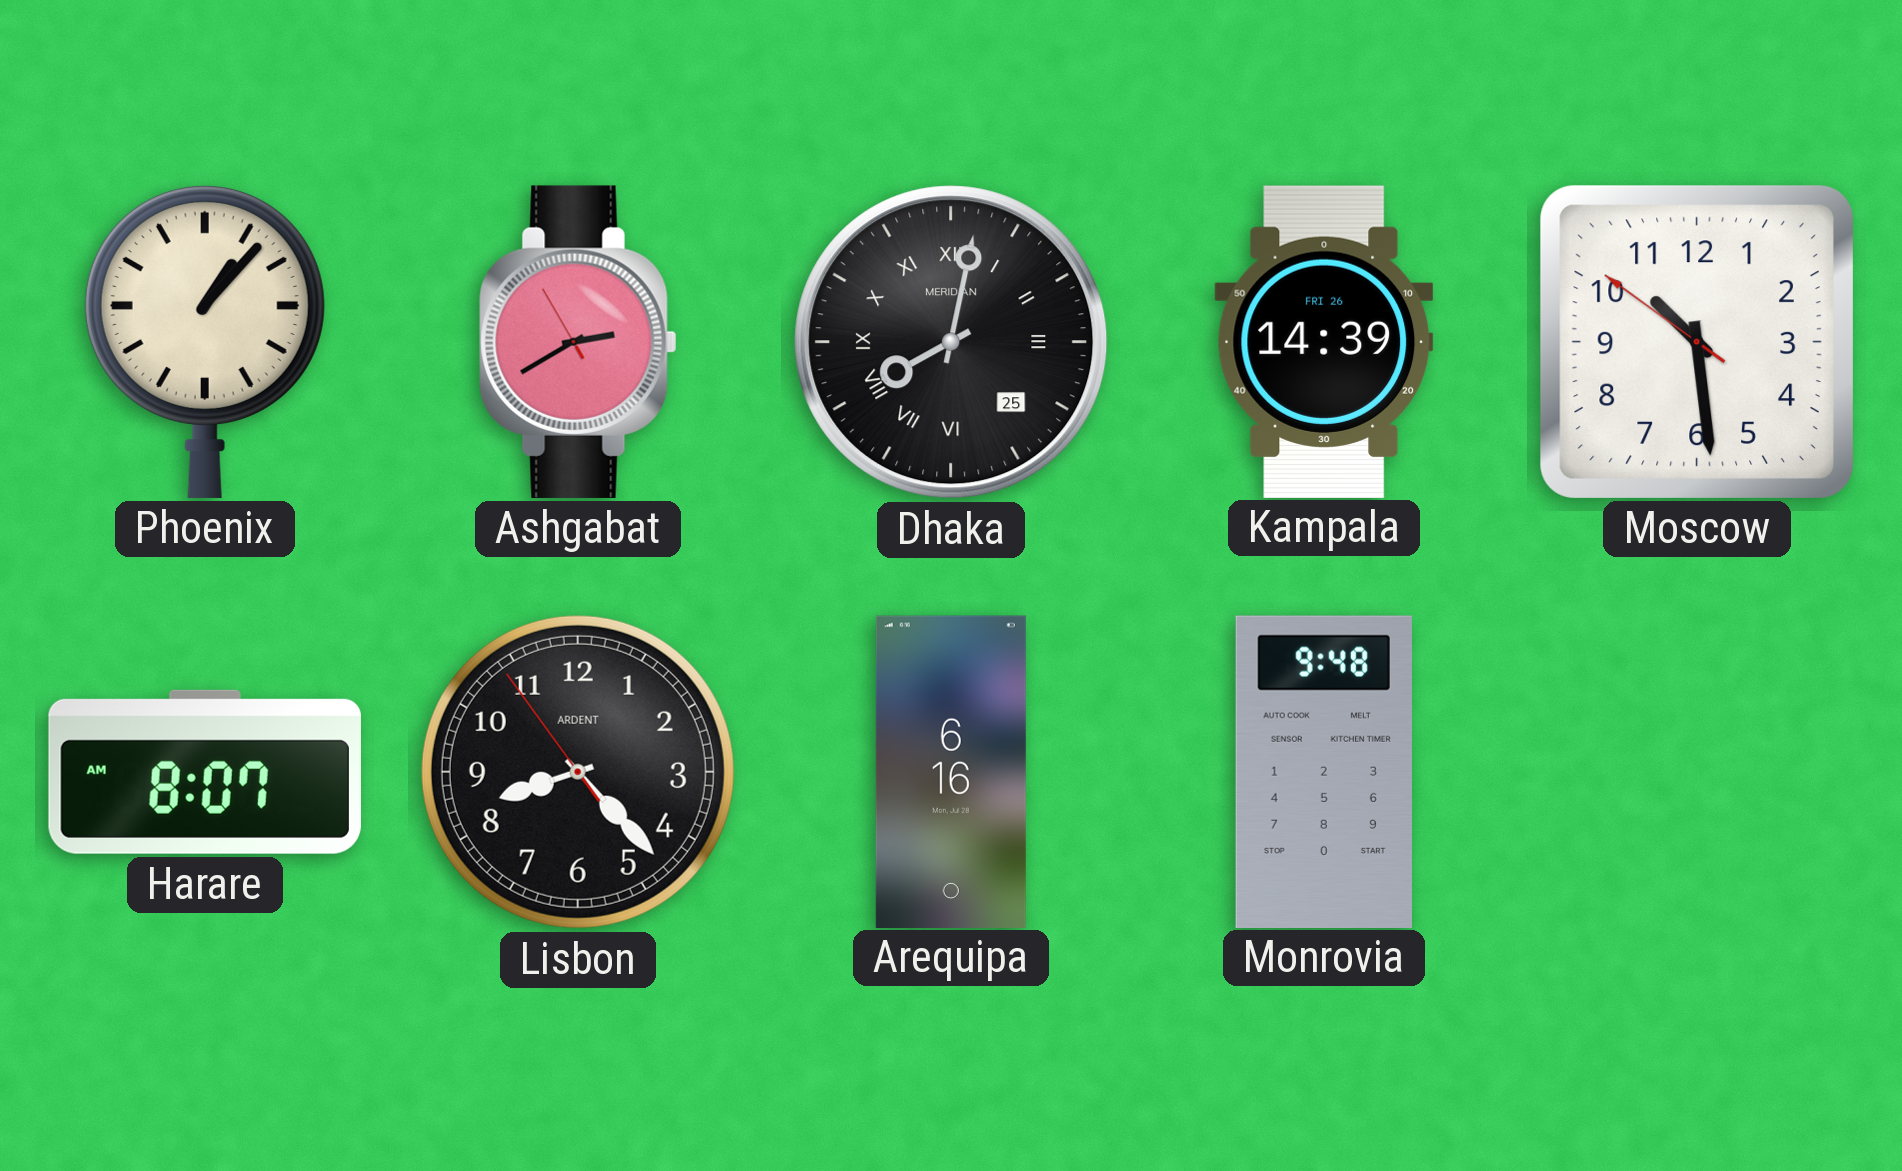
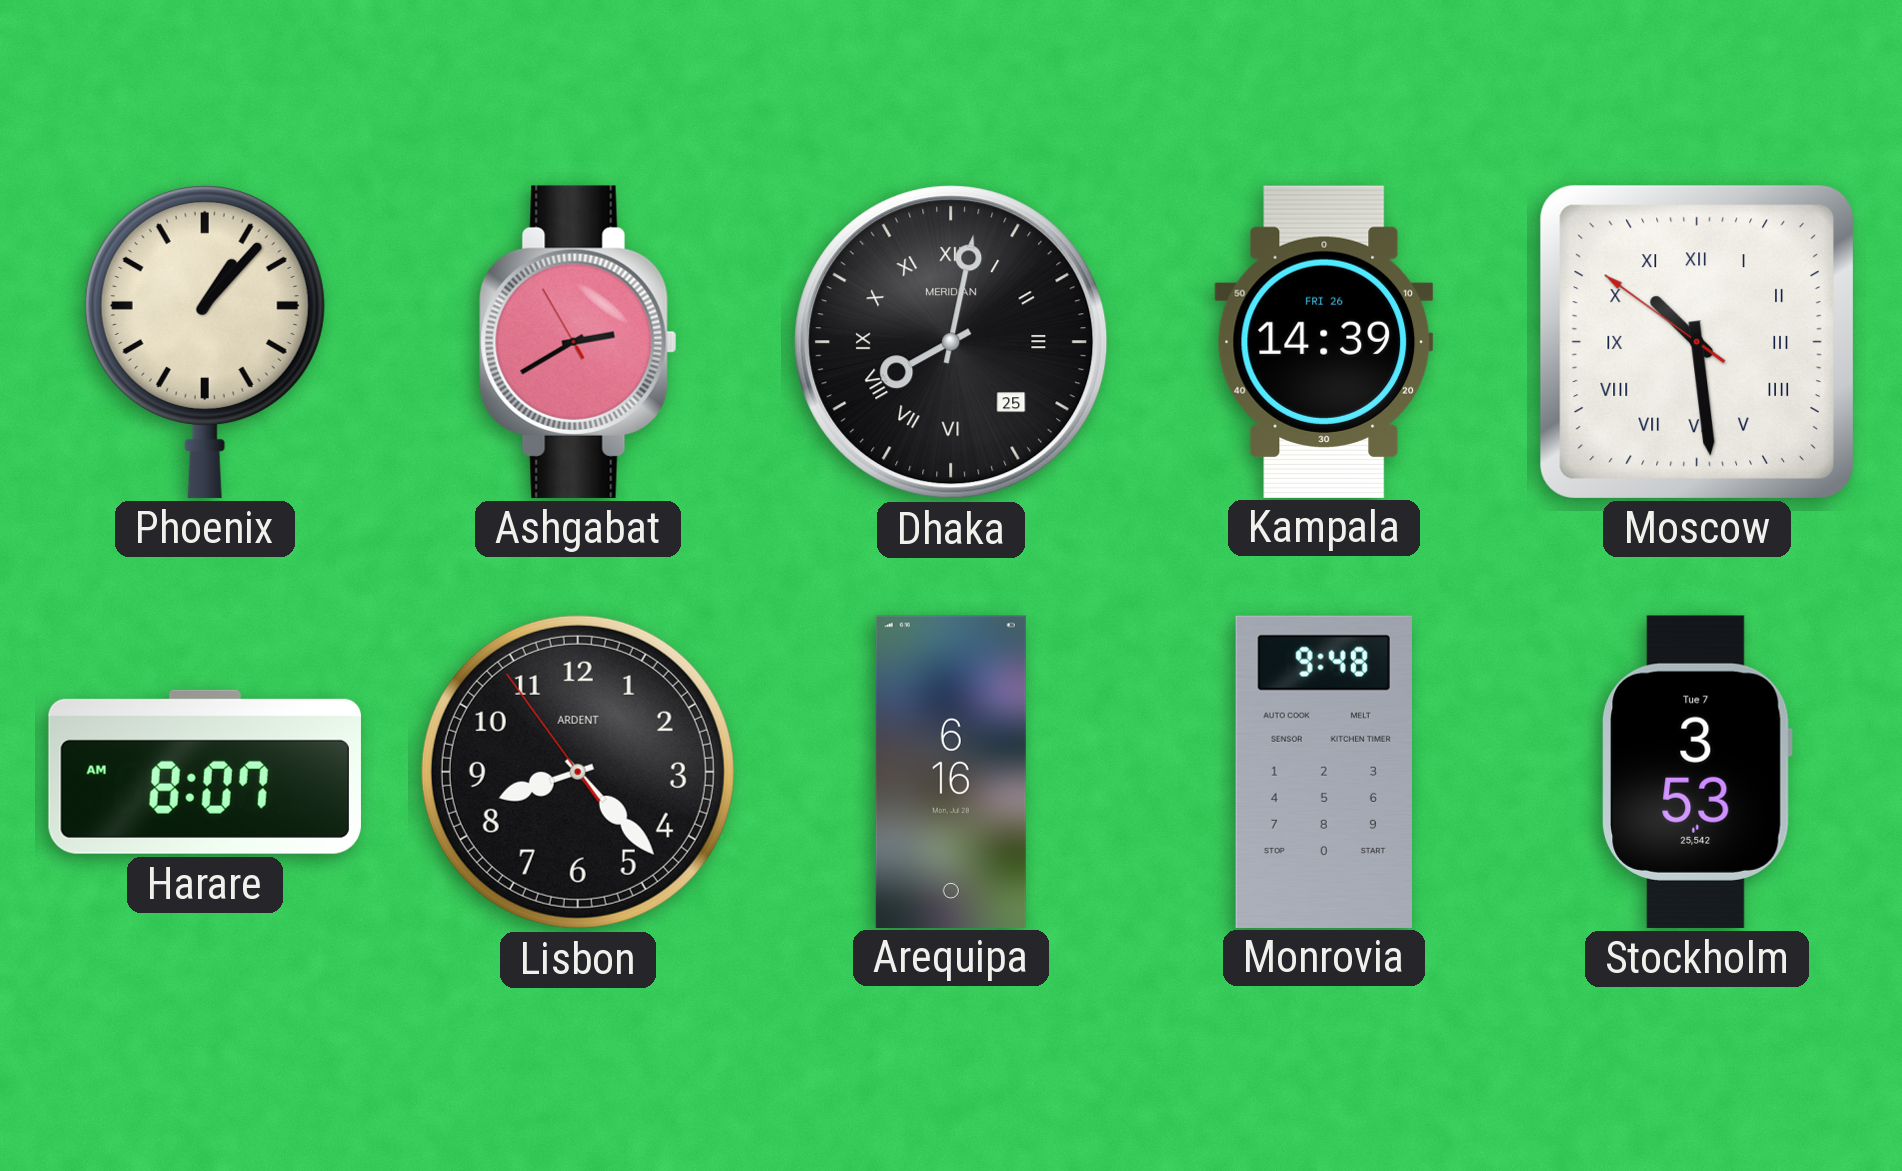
Moscow numerals: Arabic -> Roman (1697, 342)
Stockholm: none -> 3:53 (1697, 772)
